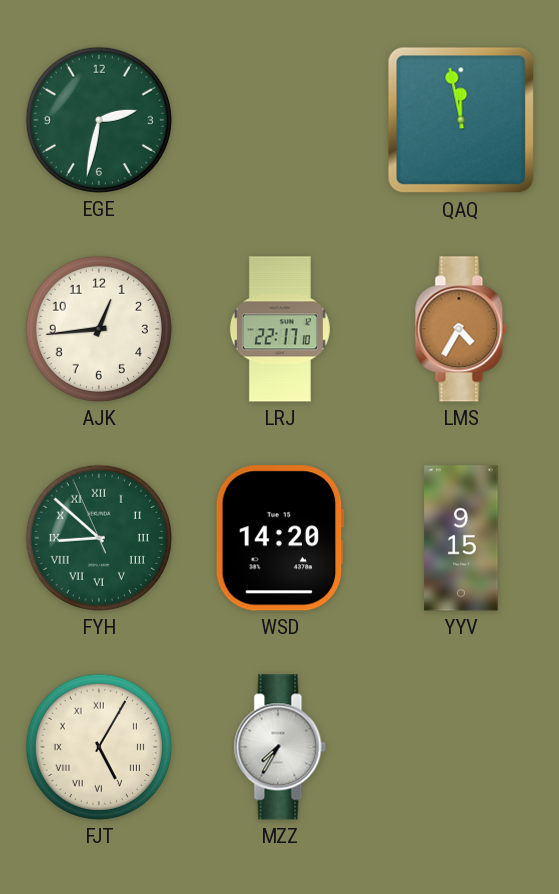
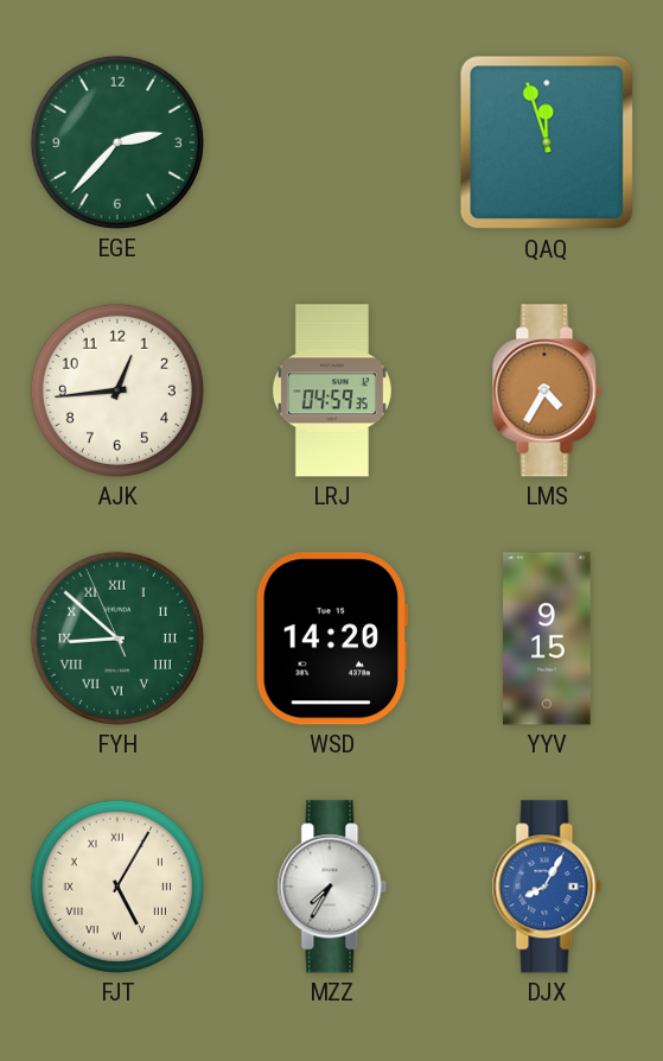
EGE: 2:32 -> 2:37 (117, 142)
QAQ: 11:58 -> 11:57 (547, 142)
LRJ: 22:17 -> 04:59 (332, 390)
DJX: none -> 8:05 (547, 887)
